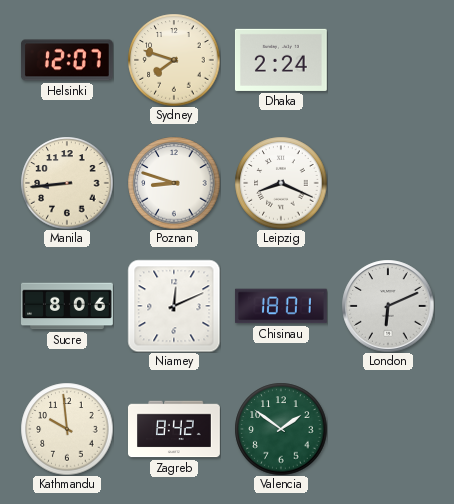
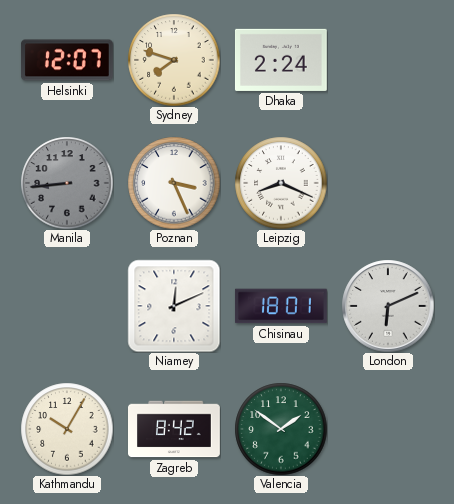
Manila dial: cream -> grey (67, 183)
Poznan: 8:48 -> 3:26 (174, 183)
Sucre: 8:06 -> none (68, 306)
Kathmandu: 9:59 -> 10:05 (67, 429)
